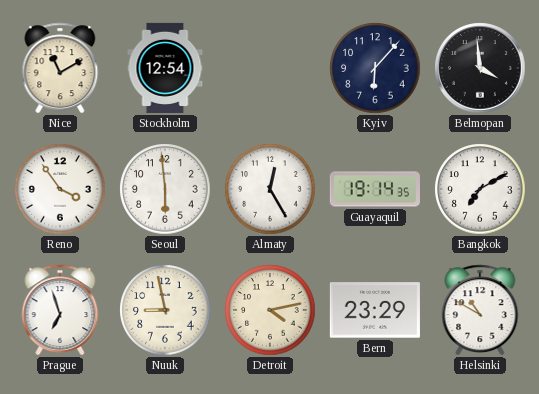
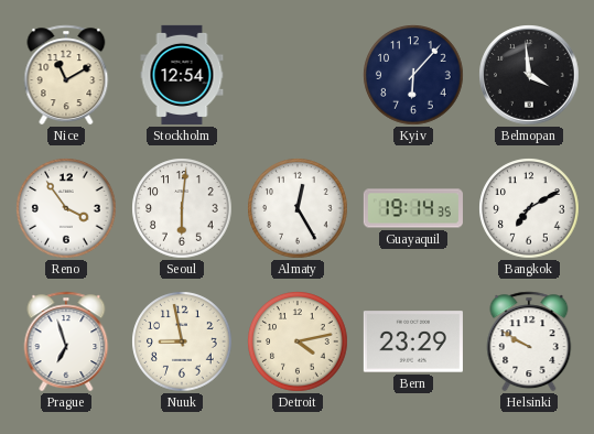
Seoul: 5:59 -> 6:01 (182, 208)
Helsinki: 10:50 -> 9:50 (529, 341)
